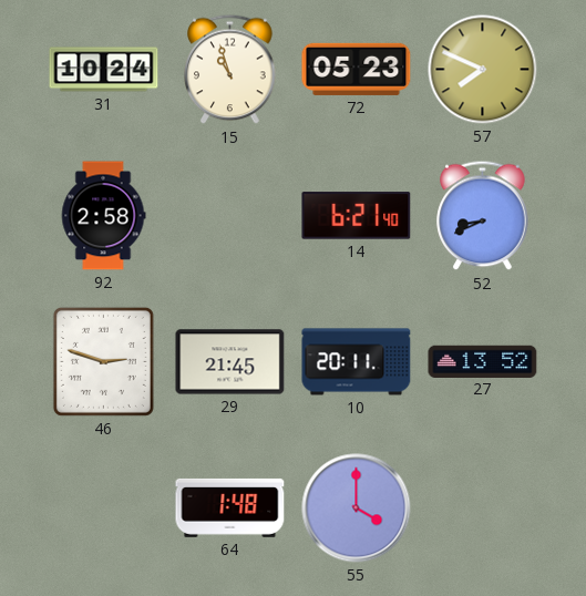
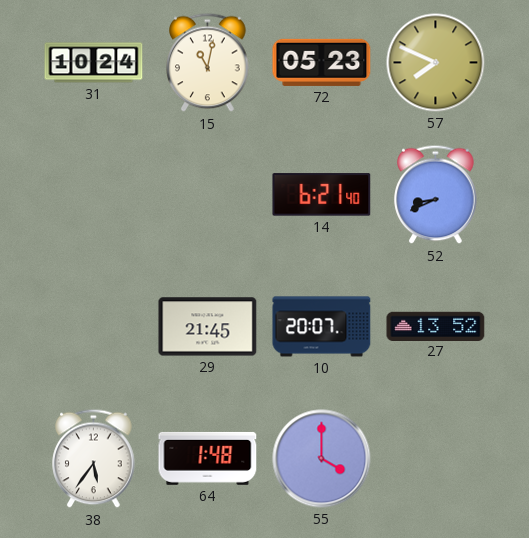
15: 10:57 -> 11:02 (208, 63)
92: 2:58 -> none (103, 216)
46: 2:48 -> none (103, 361)
10: 20:11 -> 20:07 (322, 327)
38: none -> 5:36 (94, 459)
